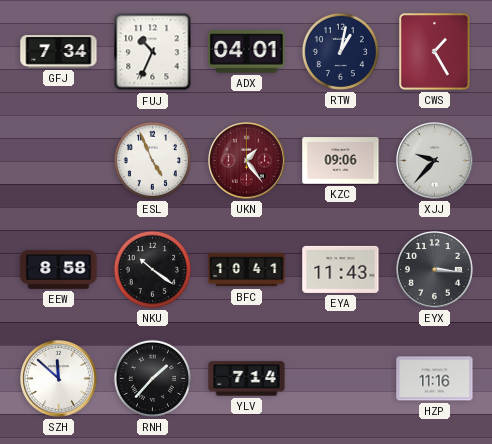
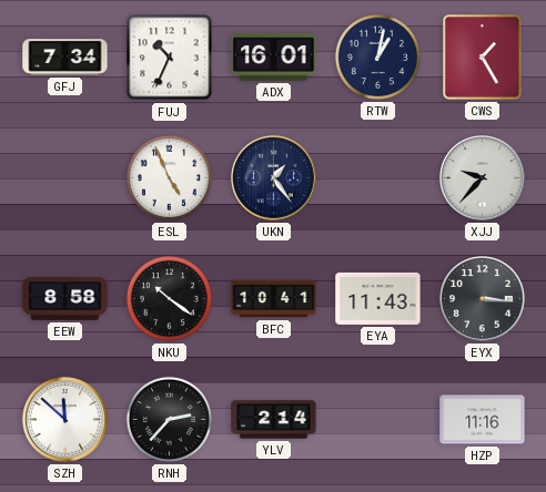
ADX: 04:01 -> 16:01 (274, 58)
UKN dial: burgundy -> navy (274, 178)
KZC: 09:06 -> none (341, 161)
RNH: 1:37 -> 2:37 (169, 419)
YLV: 7:14 -> 2:14 (274, 420)
